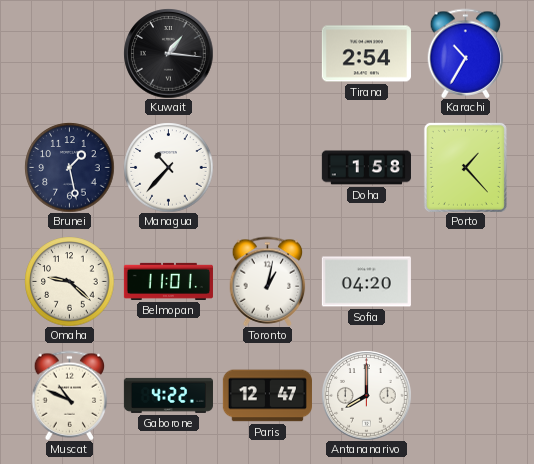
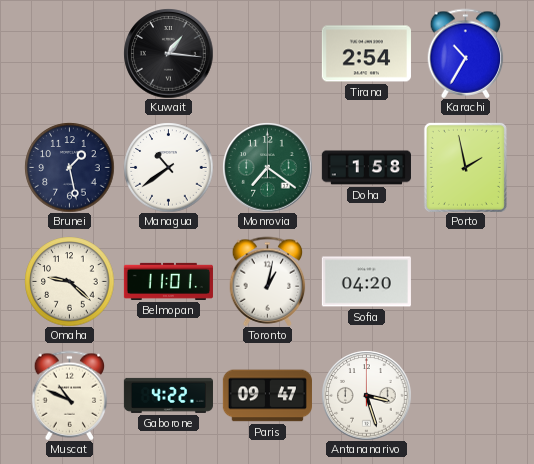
Managua: 10:37 -> 10:39 (168, 167)
Monrovia: none -> 7:21 (267, 167)
Porto: 1:23 -> 1:58 (465, 167)
Paris: 12:47 -> 09:47 (267, 396)
Antananarivo: 8:00 -> 3:27 (366, 395)
